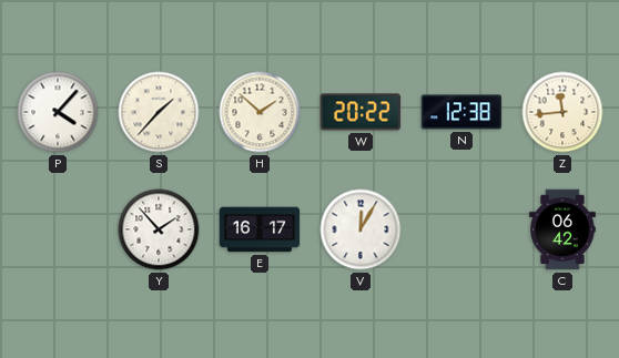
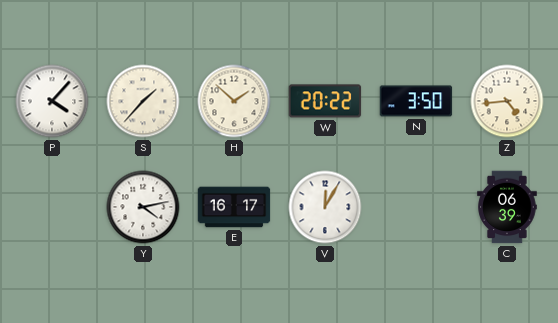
N: 12:38 -> 3:50 (416, 101)
Z: 11:44 -> 4:44 (507, 101)
Y: 1:53 -> 4:13 (143, 207)
C: 06:42 -> 06:39 (507, 207)
